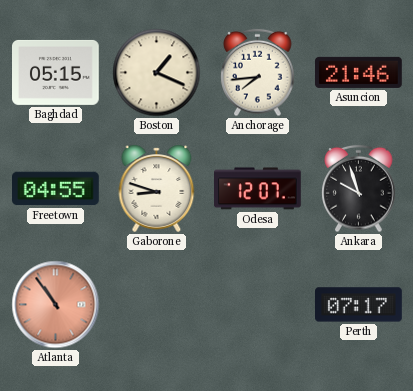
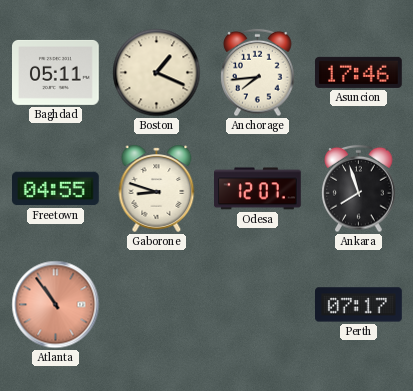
Baghdad: 05:15 -> 05:11 (56, 72)
Asuncion: 21:46 -> 17:46 (359, 72)
Ankara: 9:57 -> 7:57 (359, 189)
